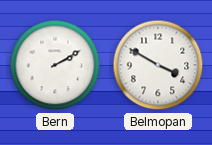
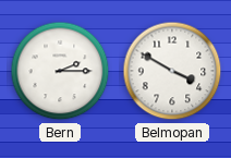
Bern: 2:10 -> 2:15 (60, 71)
